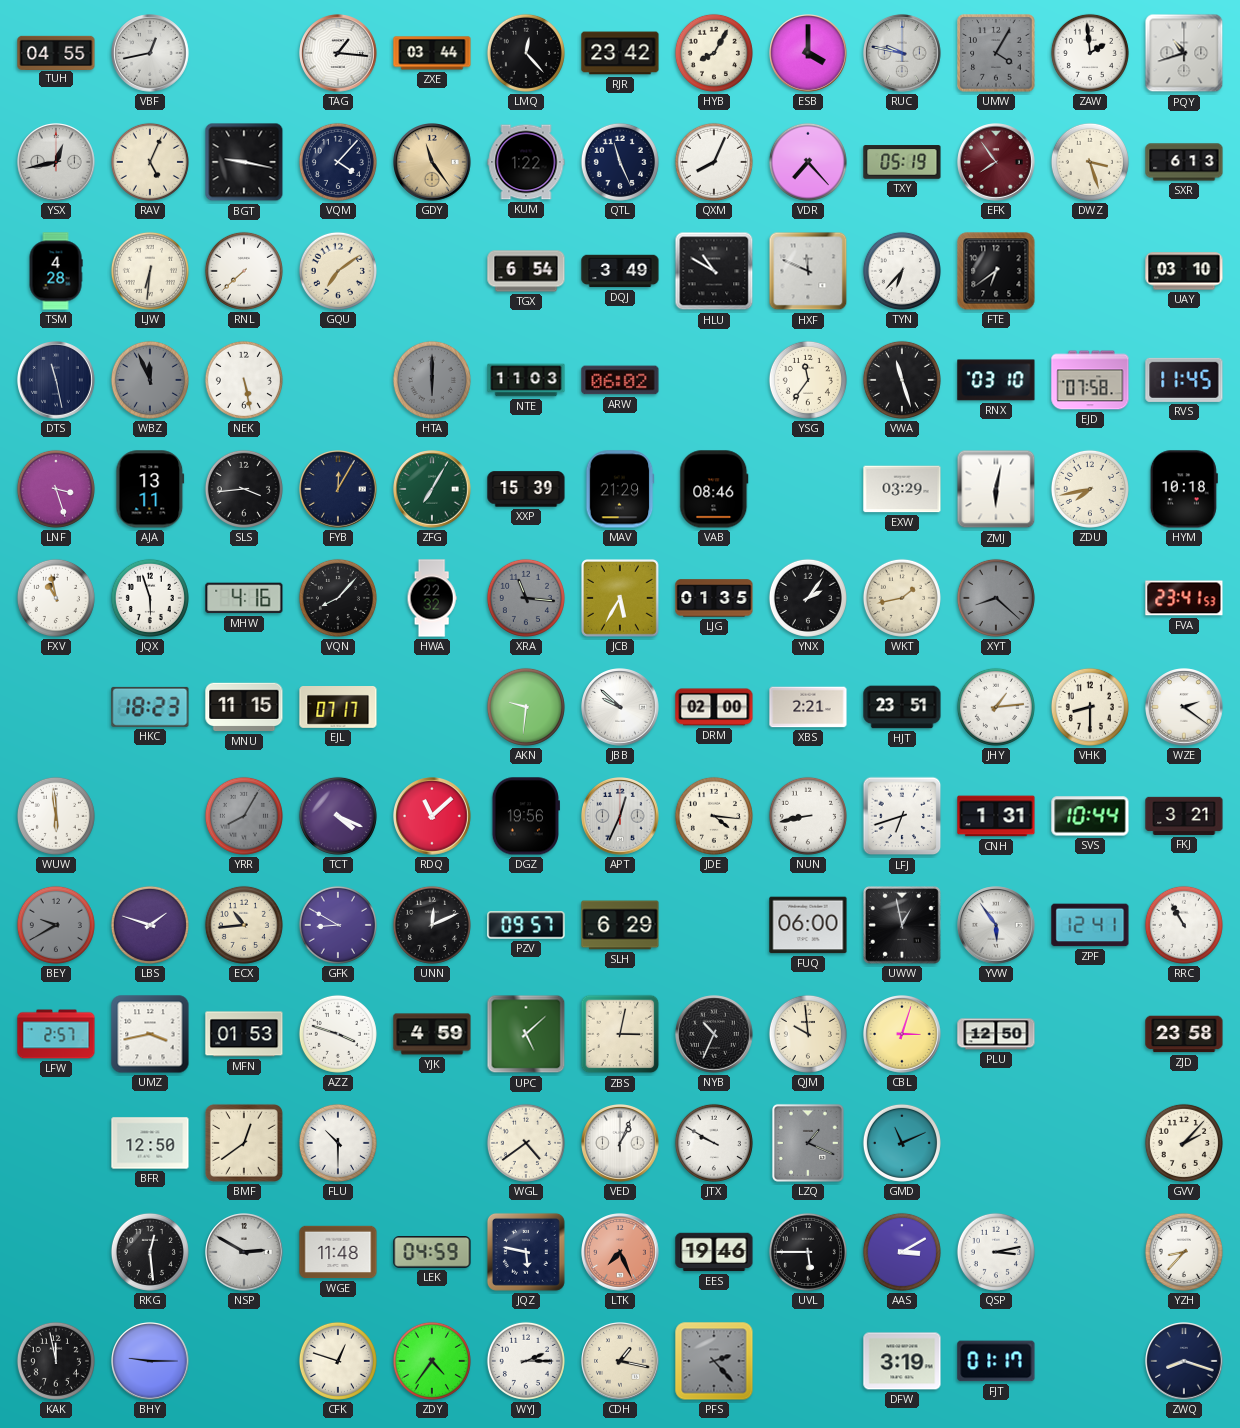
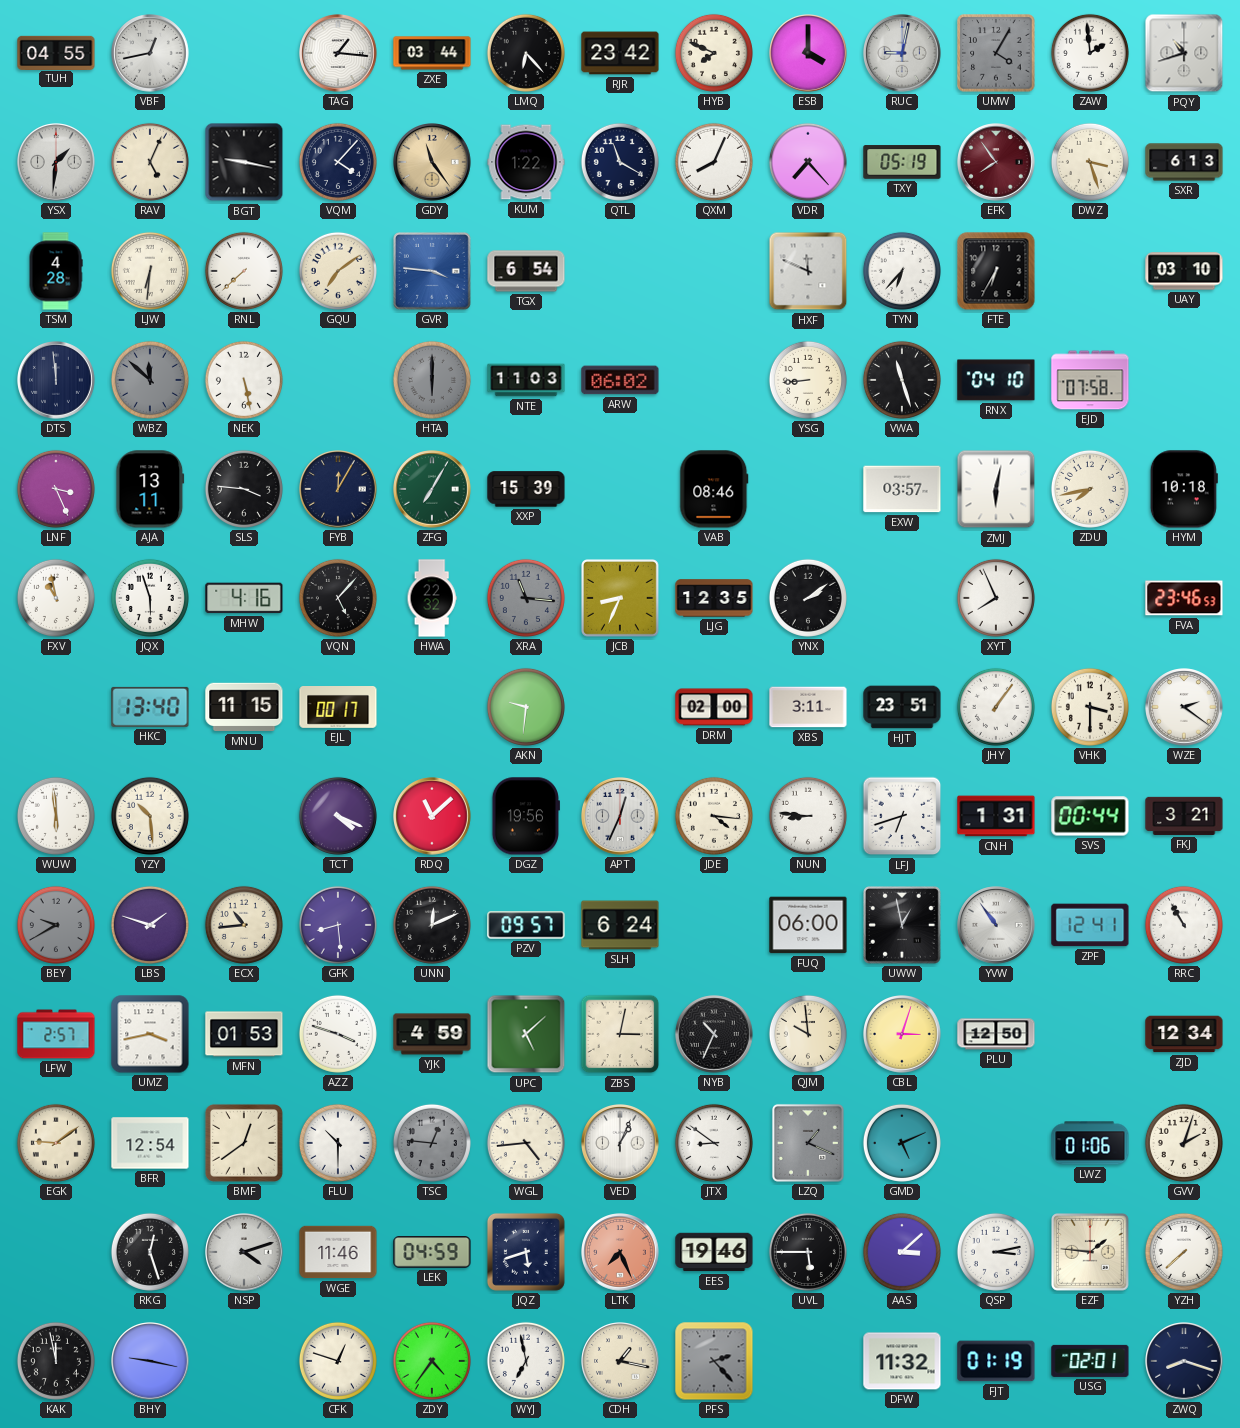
LMQ: 12:23 -> 6:23 (526, 53)
HYB: 8:05 -> 7:49 (714, 53)
RUC: 9:47 -> 9:02 (902, 53)
YSX: 12:43 -> 1:31 (56, 162)
QTL: 11:26 -> 11:20 (620, 162)
GVR: none -> 3:46 (433, 272)
DQJ: 3:49 -> none (620, 271)
HLU: 10:50 -> none (714, 271)
FTE: 6:39 -> 6:35 (996, 271)
DTS: 11:28 -> 11:59 (56, 380)
WBZ: 11:56 -> 11:52 (150, 380)
YSG: 11:36 -> 8:44 (808, 380)
RNX: 03:10 -> 04:10 (996, 380)
RVS: 11:45 -> none (1184, 380)
LNF: 3:27 -> 3:26 (56, 489)
SLS: 3:44 -> 3:46 (244, 489)
MAV: 21:29 -> none (620, 489)
EXW: 03:29 -> 03:57 (902, 489)
VQN: 8:07 -> 5:07 (338, 598)
JCB: 5:35 -> 8:34 (621, 599)
LJG: 01:35 -> 12:35 (714, 598)
YNX: 2:06 -> 2:09 (808, 598)
WKT: 1:43 -> none (902, 598)
XYT: 8:22 -> 7:56 (996, 598)
XYT dial: grey -> white (996, 598)
FVA: 23:41 -> 23:46 (1184, 598)
HKC: 18:23 -> 13:40 (150, 707)
EJL: 07:17 -> 00:17 (338, 708)
JBB: 9:52 -> none (620, 707)
XBS: 2:21 -> 3:11 (808, 707)
JHY: 1:14 -> 1:06 (996, 707)
VHK: 8:30 -> 3:30 (1090, 707)
YZY: none -> 10:29 (150, 816)
YRR: 8:05 -> none (244, 816)
NUN: 8:43 -> 8:46 (808, 816)
SVS: 10:44 -> 00:44 (1090, 816)
GFK: 8:50 -> 8:29 (338, 925)
SLH: 6:29 -> 6:24 (620, 925)
YVW: 5:54 -> 10:54 (996, 925)
ZJD: 23:58 -> 12:34 (1184, 1034)
EGK: none -> 9:09 (56, 1143)
BFR: 12:50 -> 12:54 (150, 1143)
TSC: none -> 12:46 (432, 1143)
WGL: 4:39 -> 4:44 (526, 1143)
JTX: 9:50 -> 8:51 (714, 1143)
GMD: 11:11 -> 5:11 (902, 1143)
LWZ: none -> 01:06 (1090, 1143)
GVV: 2:07 -> 2:03 (1184, 1143)
RKG: 12:29 -> 12:27 (150, 1252)
NSP: 2:50 -> 4:12 (244, 1252)
WGE: 11:48 -> 11:46 (338, 1252)
JQZ: 5:47 -> 5:42 (526, 1252)
AAS: 3:10 -> 3:08 (902, 1252)
EZF: none -> 1:46 (1091, 1253)
YZH: 8:37 -> 7:38 (1184, 1252)
BHY: 9:15 -> 9:17 (150, 1361)
WYJ: 2:15 -> 6:58 (526, 1361)
DFW: 3:19 -> 11:32 (902, 1361)
FJT: 01:17 -> 01:19 (996, 1361)
USG: none -> 02:01 (1090, 1361)
